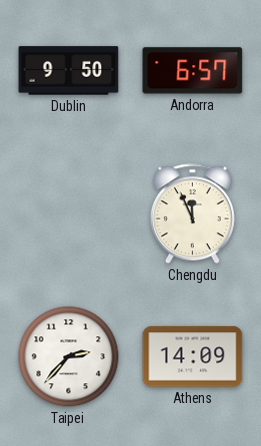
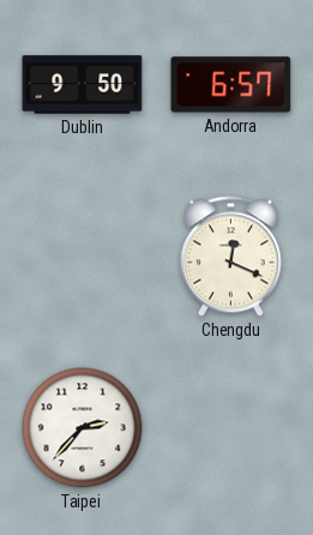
Chengdu: 11:56 -> 12:19 (230, 257)
Athens: 14:09 -> none (193, 357)
